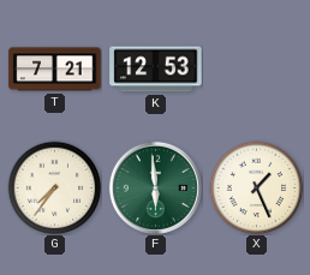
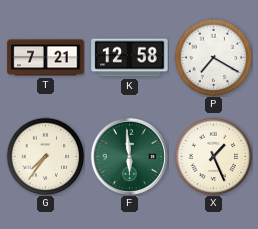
K: 12:53 -> 12:58 (130, 58)
P: none -> 7:20 (213, 57)
